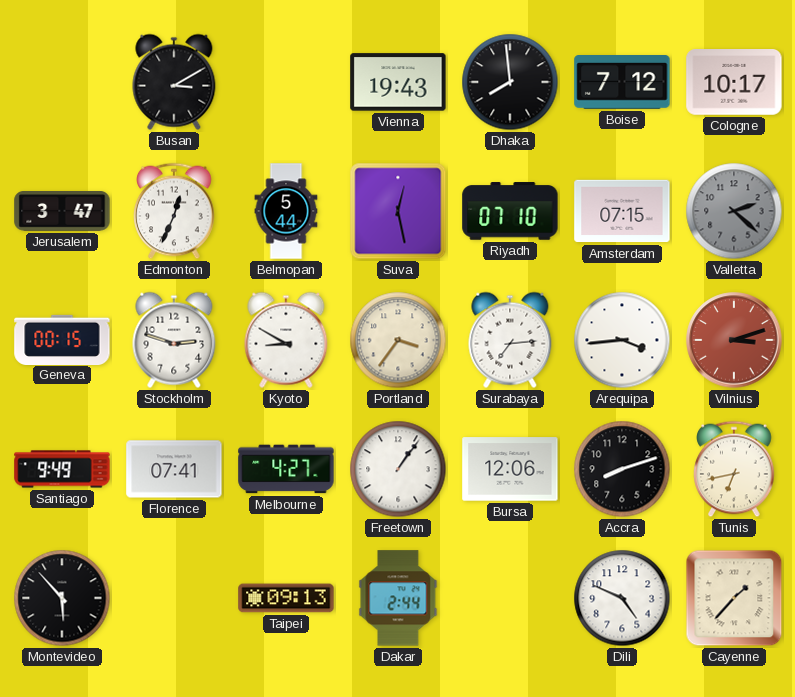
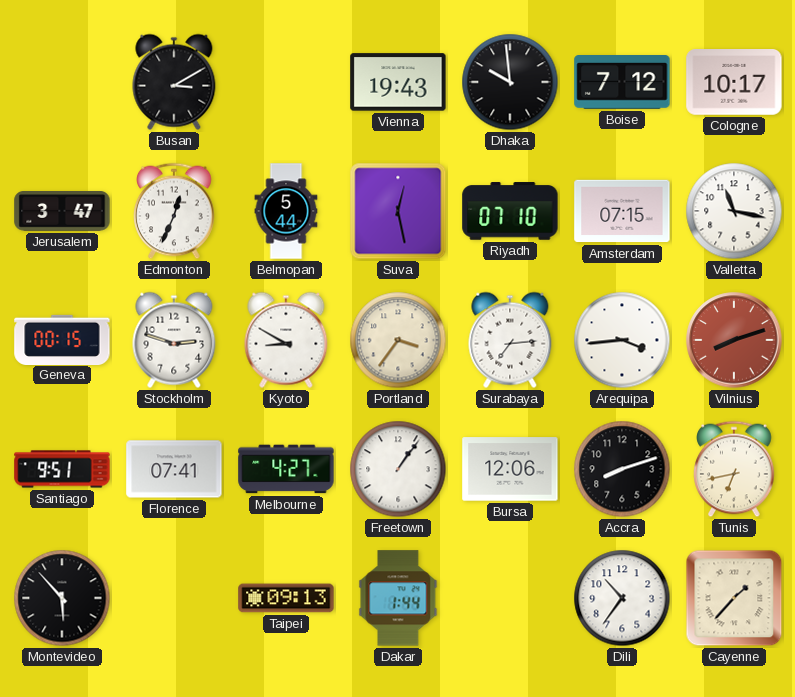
Dhaka: 7:59 -> 9:59 (510, 82)
Valletta: 2:22 -> 11:17 (734, 211)
Valletta dial: grey -> white (734, 211)
Vilnius: 3:12 -> 8:12 (734, 340)
Santiago: 9:49 -> 9:51 (62, 469)
Dakar: 2:44 -> 1:44 (398, 598)
Dili: 4:49 -> 10:36 (622, 598)
